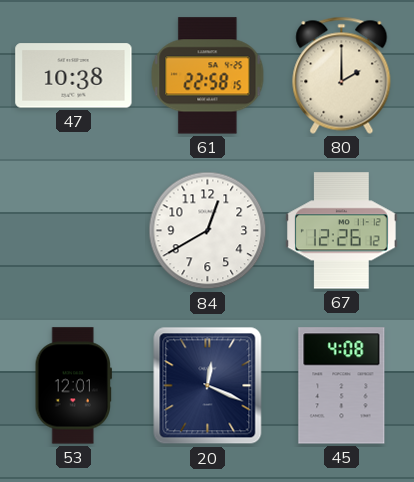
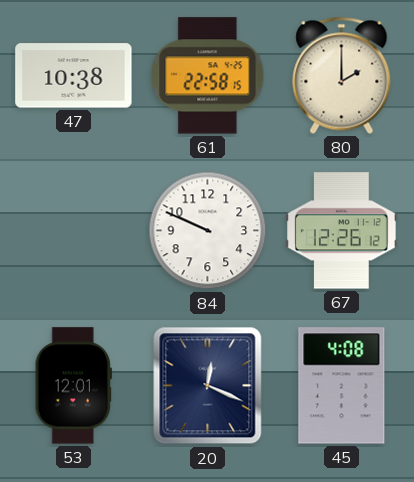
84: 12:40 -> 9:49 (208, 231)
